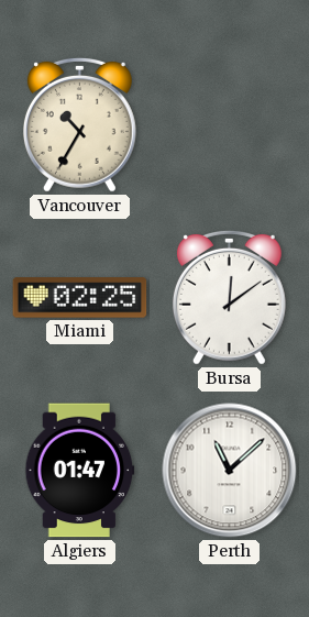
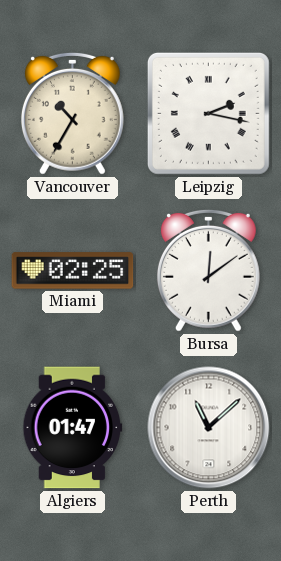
Leipzig: none -> 2:17 (208, 113)
